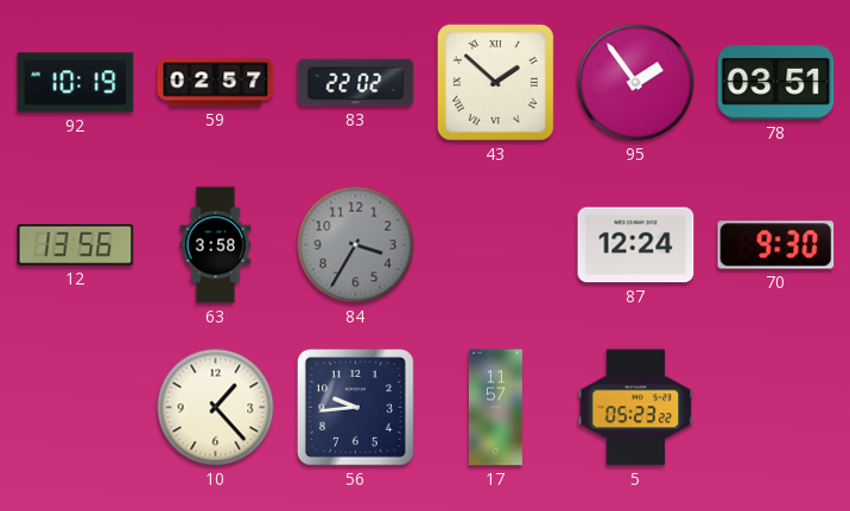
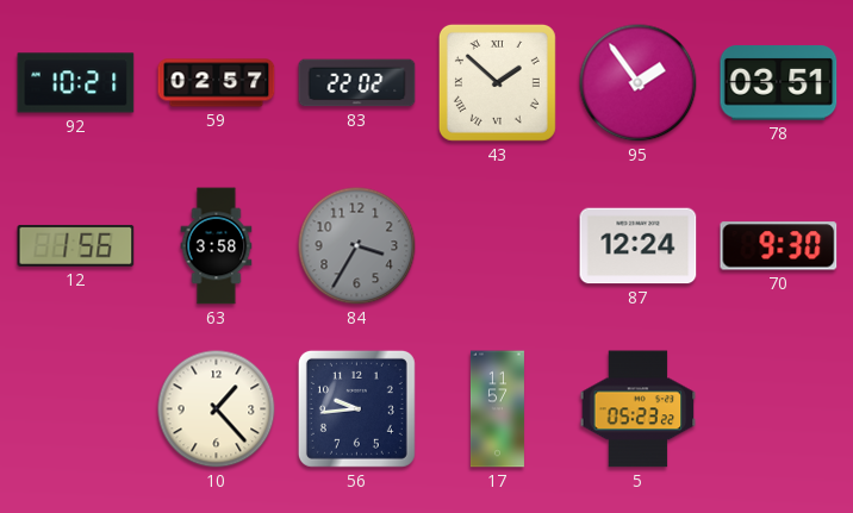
92: 10:19 -> 10:21 (76, 83)
12: 13:56 -> 1:56 (76, 245)
